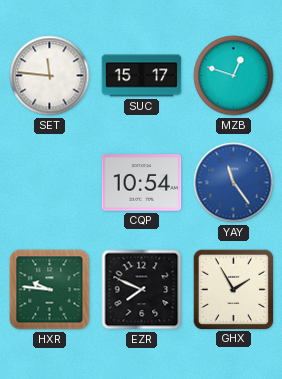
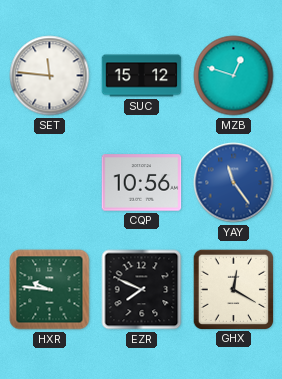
SUC: 15:17 -> 15:12 (142, 76)
CQP: 10:54 -> 10:56 (142, 183)
GHX: 1:55 -> 12:20 (233, 289)
